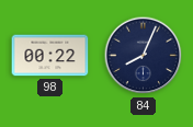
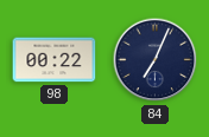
84: 8:04 -> 7:04 (156, 60)
